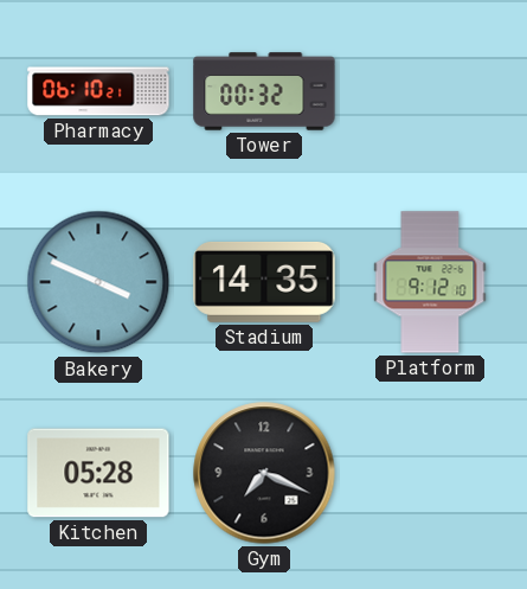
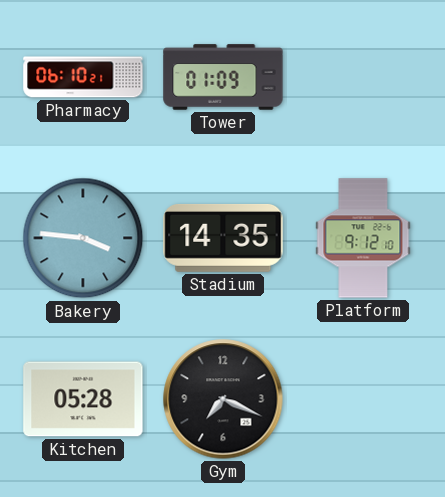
Tower: 00:32 -> 01:09 (223, 77)
Bakery: 3:49 -> 3:46 (83, 238)
